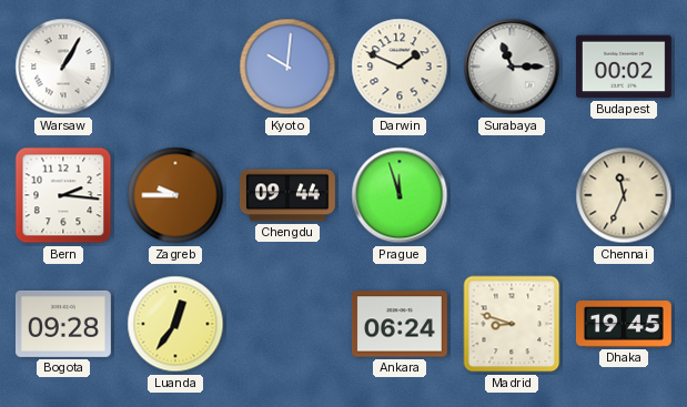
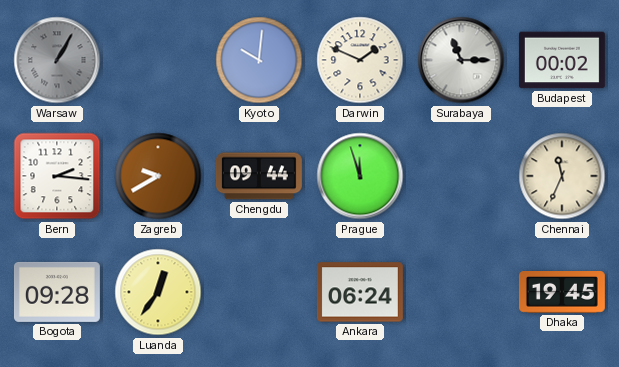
Warsaw dial: white -> grey (57, 60)
Zagreb: 9:45 -> 9:40 (158, 176)
Madrid: 8:48 -> none (512, 324)
